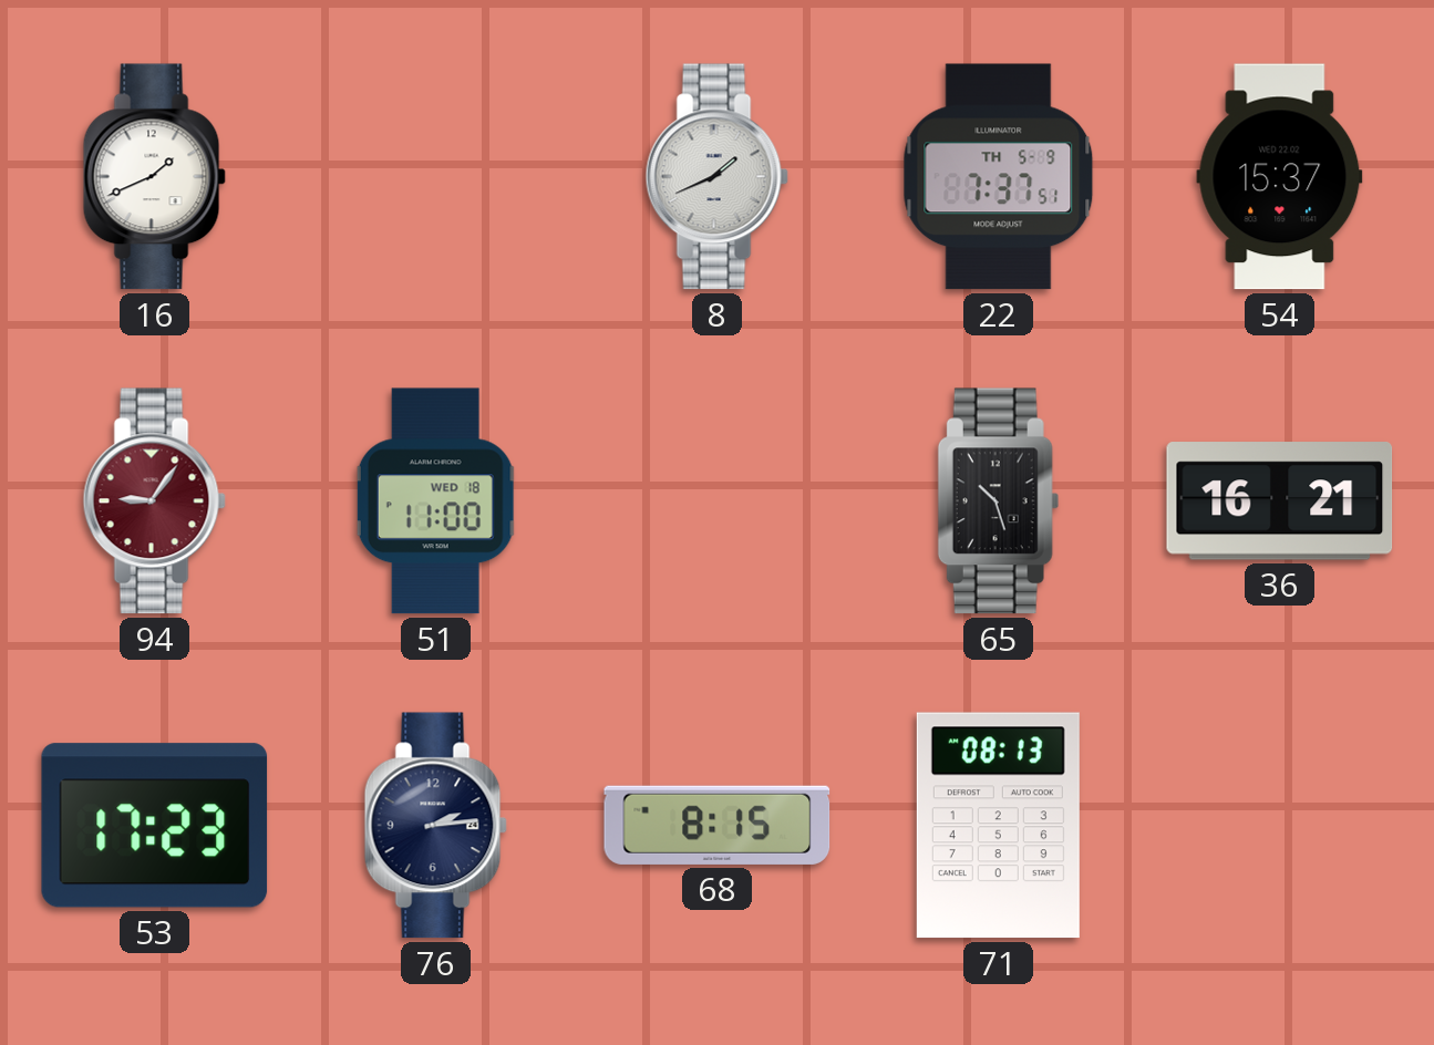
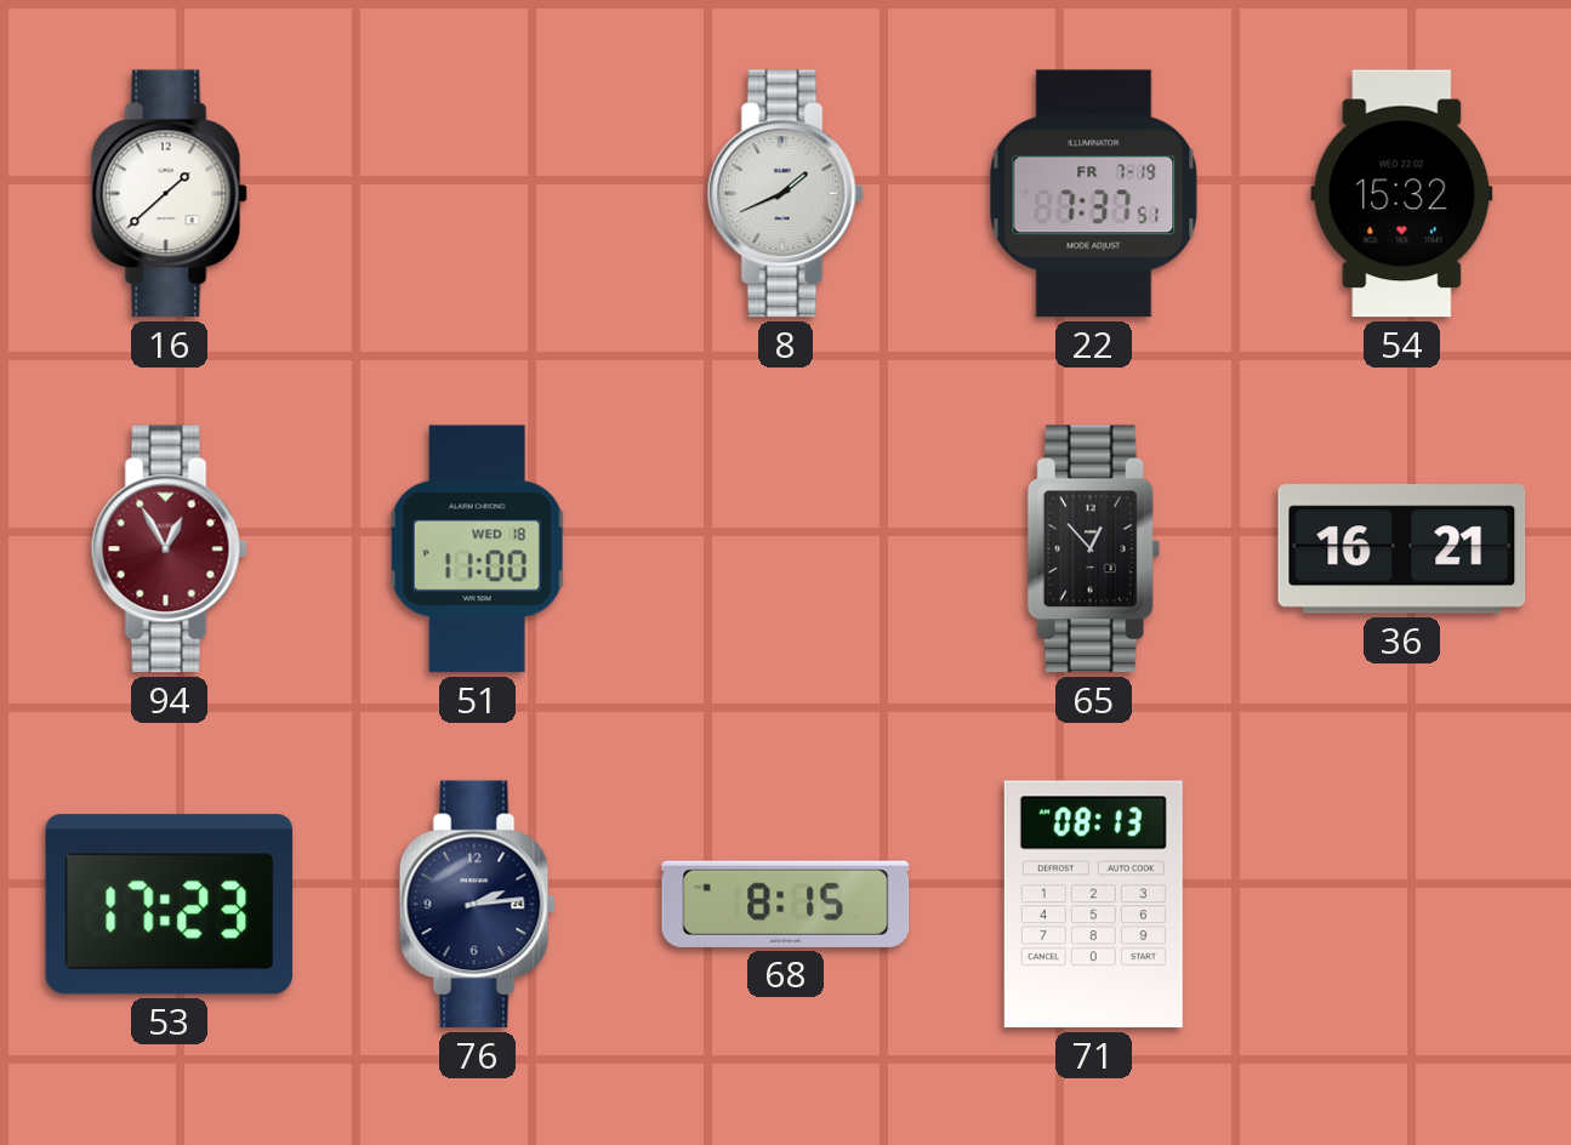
16: 1:41 -> 1:38 (169, 194)
22 date: TH 5-9 -> FR 7-19 (1094, 194)
54: 15:37 -> 15:32 (1402, 194)
94: 9:06 -> 12:55 (169, 549)
65: 10:27 -> 12:53 (1093, 549)
